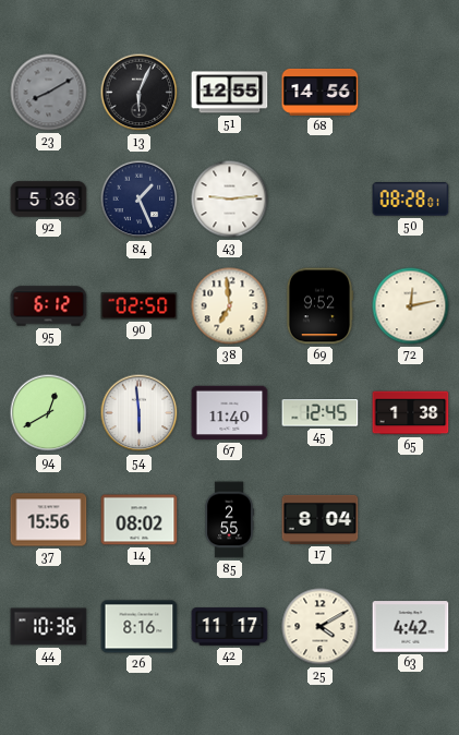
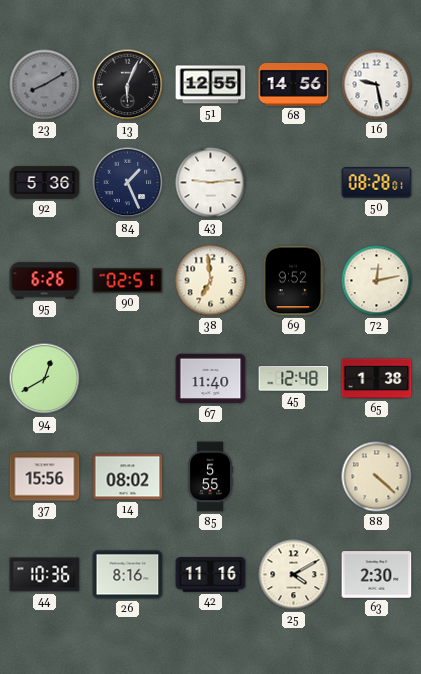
16: none -> 9:28 (377, 85)
95: 6:12 -> 6:26 (45, 281)
90: 02:50 -> 02:51 (128, 281)
54: 5:59 -> none (140, 413)
45: 12:45 -> 12:48 (294, 379)
85: 2:55 -> 5:55 (210, 477)
17: 8:04 -> none (321, 519)
88: none -> 4:22 (377, 477)
42: 11:17 -> 11:16 (211, 575)
63: 4:42 -> 2:30 (377, 575)
